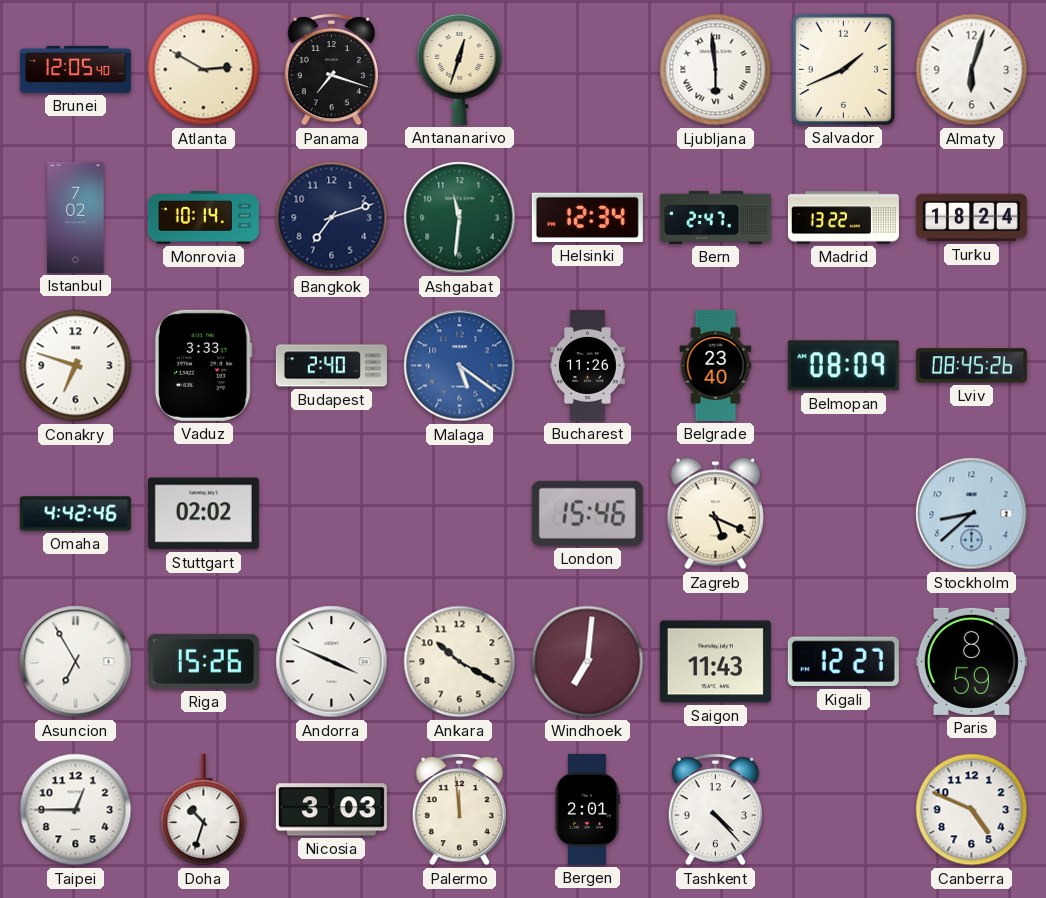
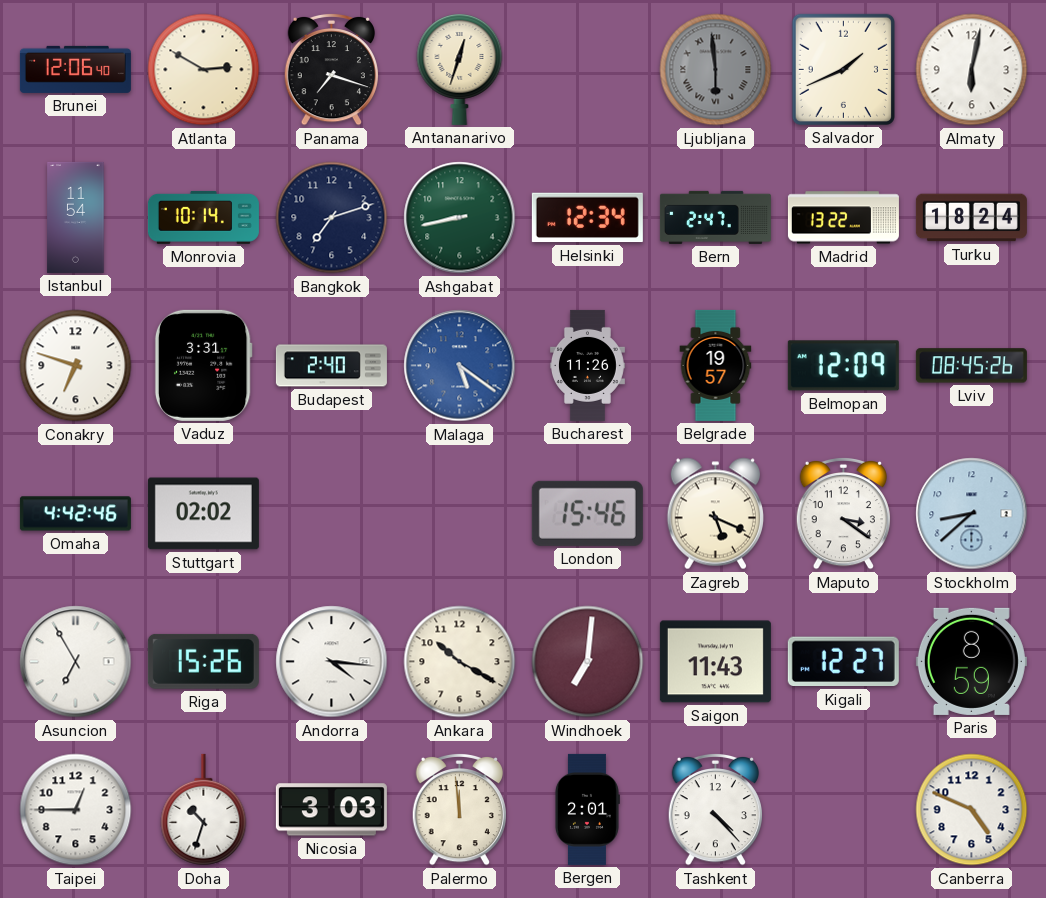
Brunei: 12:05 -> 12:06 (75, 69)
Ljubljana dial: white -> grey (716, 70)
Almaty: 6:03 -> 6:02 (972, 70)
Istanbul: 7:02 -> 11:54 (76, 217)
Ashgabat: 11:31 -> 8:43 (460, 218)
Vaduz: 3:33 -> 3:31 (203, 365)
Belgrade: 23:40 -> 19:57 (716, 365)
Belmopan: 08:09 -> 12:09 (843, 366)
Maputo: none -> 3:21 (843, 513)
Andorra: 3:49 -> 4:16 (332, 662)
